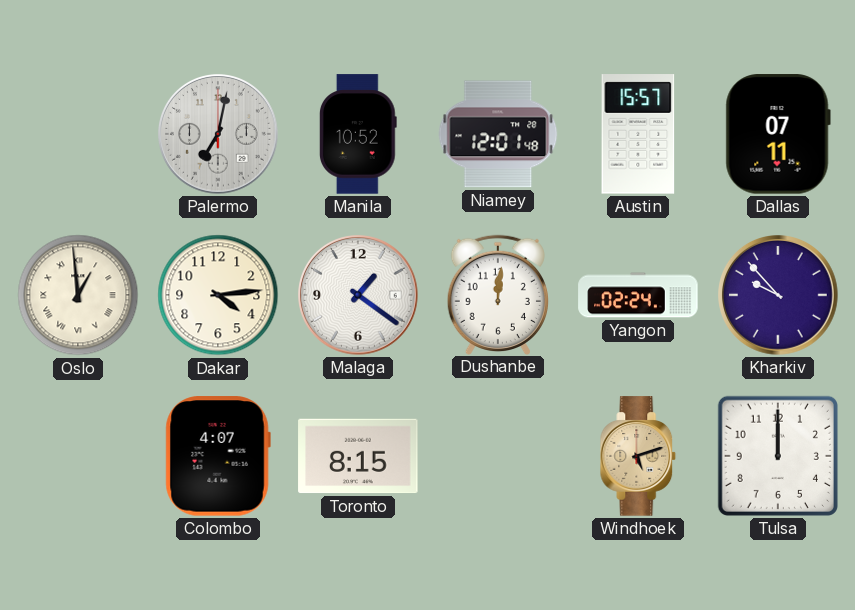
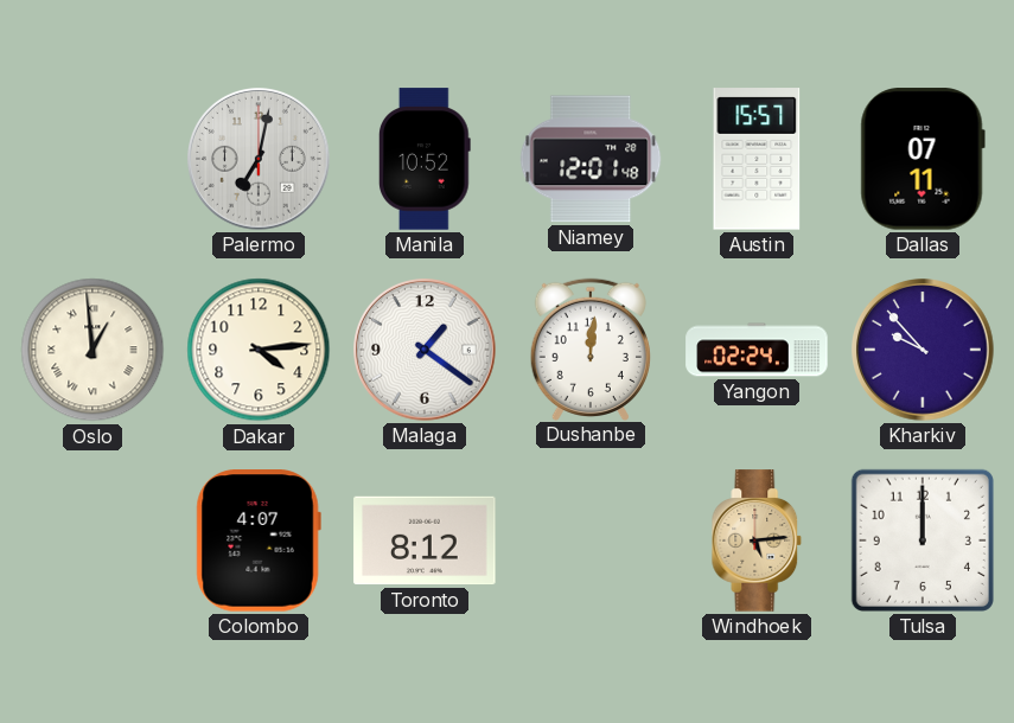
Toronto: 8:15 -> 8:12 (425, 540)
Windhoek: 5:12 -> 5:14 (757, 540)
